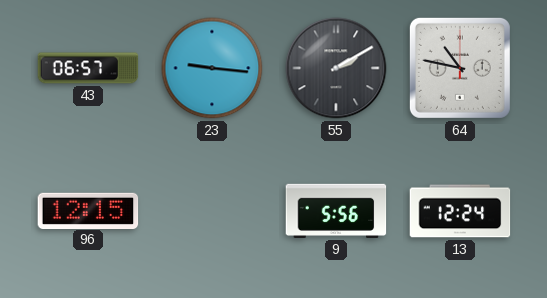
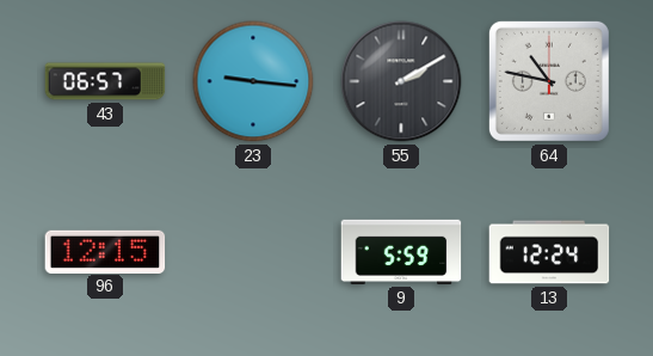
9: 5:56 -> 5:59 (401, 252)
